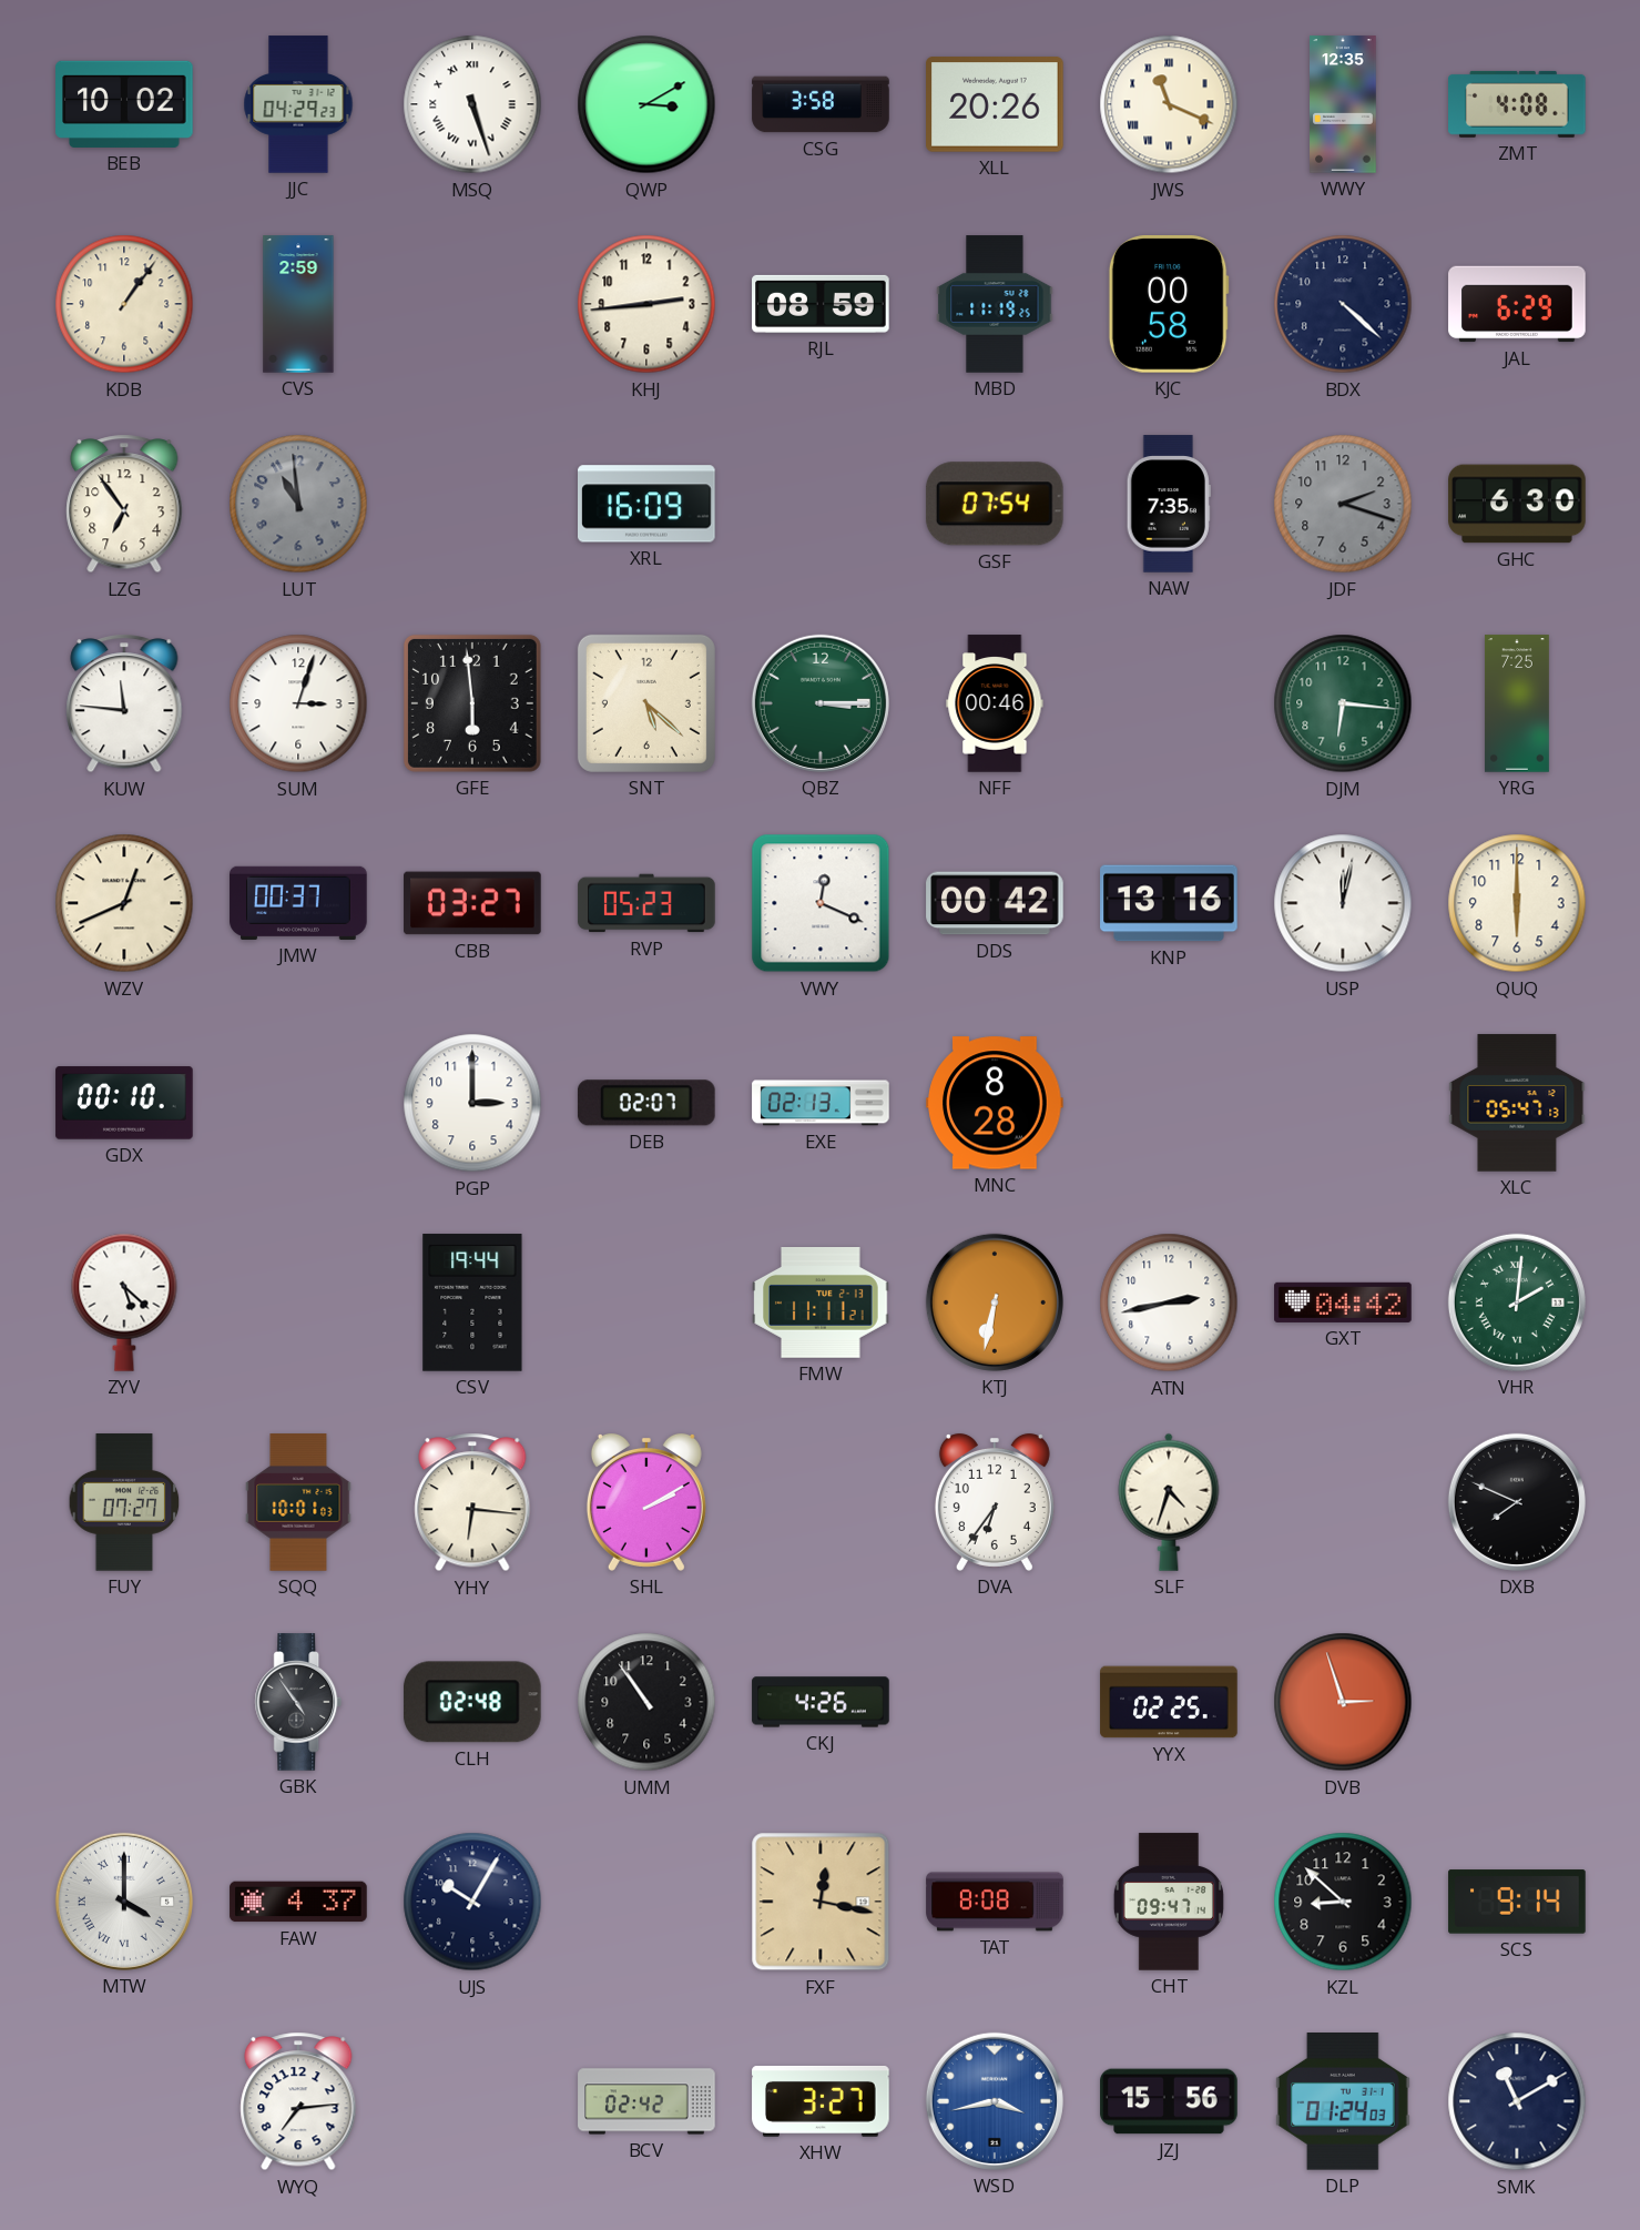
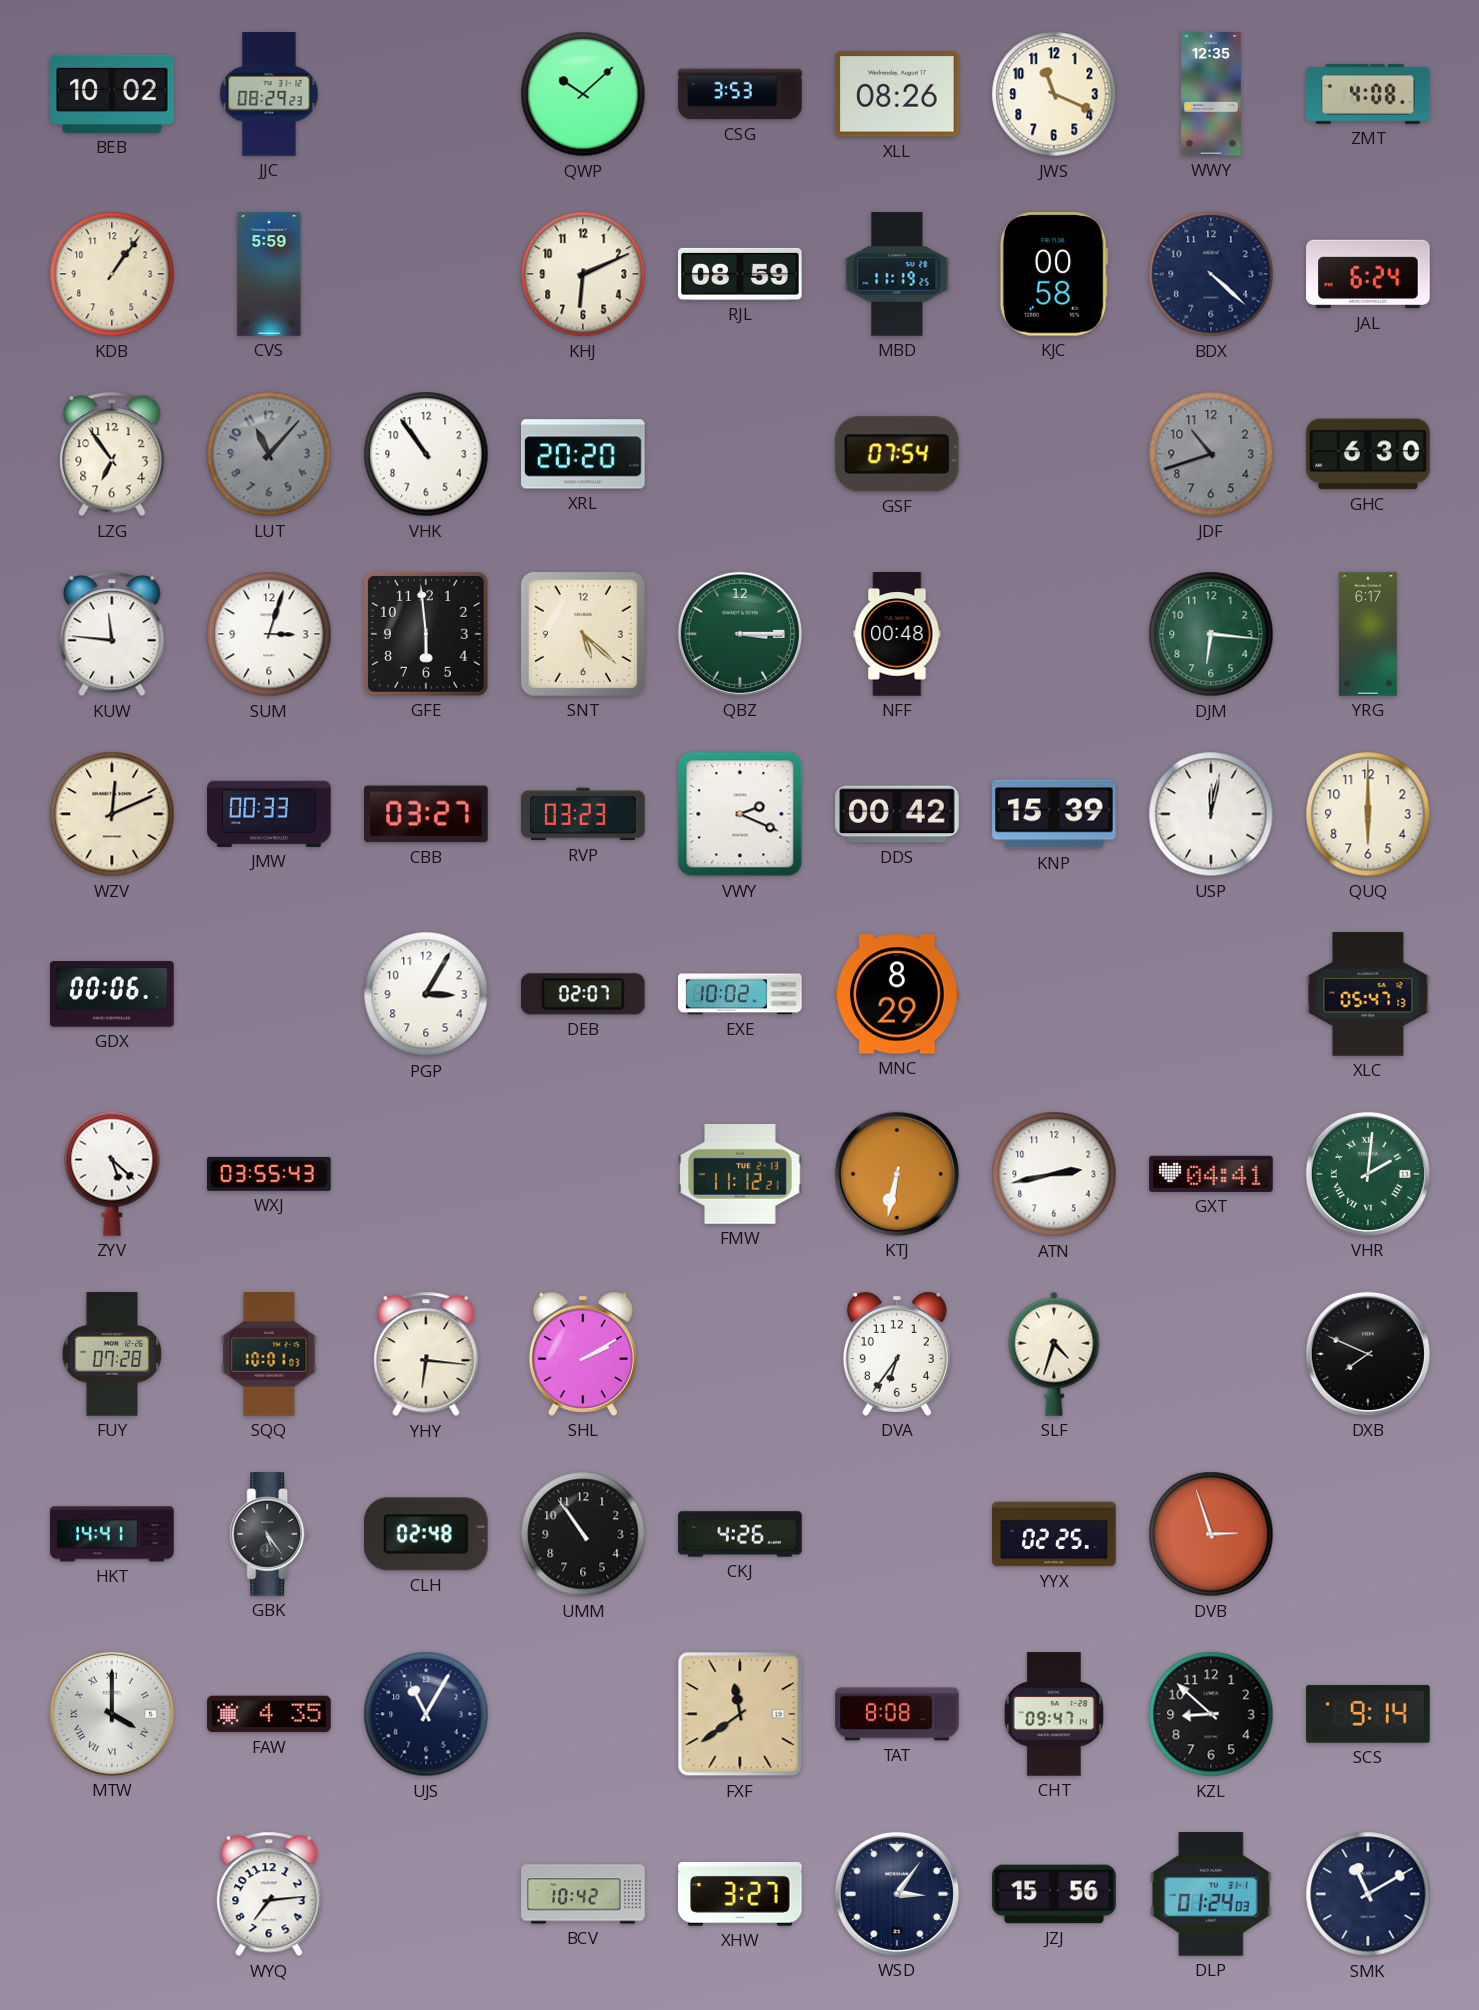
JJC: 04:29 -> 08:29 (269, 94)
MSQ: 5:27 -> none (472, 104)
QWP: 3:10 -> 10:08 (583, 94)
CSG: 3:58 -> 3:53 (740, 94)
XLL: 20:26 -> 08:26 (897, 94)
JWS numerals: Roman -> Arabic (1054, 94)
CVS: 2:59 -> 5:59 (269, 274)
KHJ: 2:44 -> 6:11 (583, 274)
JAL: 6:29 -> 6:24 (1368, 274)
LUT: 10:59 -> 11:07 (269, 454)
VHK: none -> 10:54 (426, 454)
XRL: 16:09 -> 20:20 (584, 454)
NAW: 7:35 -> none (1169, 504)
JDF: 2:18 -> 10:42 (1211, 454)
NFF: 00:46 -> 00:48 (897, 634)
YRG: 7:25 -> 6:17 (1368, 634)
WZV: 12:41 -> 12:11 (112, 814)
JMW: 00:37 -> 00:33 (269, 814)
RVP: 05:23 -> 03:23 (583, 814)
VWY: 12:19 -> 2:19 (740, 814)
KNP: 13:16 -> 15:39 (1054, 814)
GDX: 00:10 -> 00:06 (112, 994)
PGP: 3:00 -> 3:05 (426, 994)
EXE: 02:13 -> 10:02 (740, 994)
MNC: 8:28 -> 8:29 (897, 994)
WXJ: none -> 03:55 (269, 1174)
CSV: 19:44 -> none (472, 1302)
FMW: 11:11 -> 11:12 (740, 1175)
GXT: 04:42 -> 04:41 (1211, 1174)
FUY: 07:27 -> 07:28 (112, 1354)
HKT: none -> 14:41 (112, 1534)
GBK: 4:54 -> 5:24 (269, 1534)
FAW: 4:37 -> 4:35 (269, 1714)
UJS: 10:05 -> 11:05 (426, 1714)
FXF: 12:17 -> 11:39 (740, 1714)
BCV: 02:42 -> 10:42 (583, 1894)
WSD: 3:43 -> 3:06 (897, 1894)
WSD dial: blue -> navy (897, 1894)
